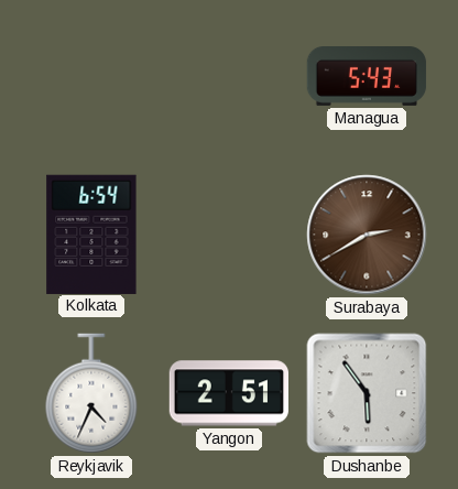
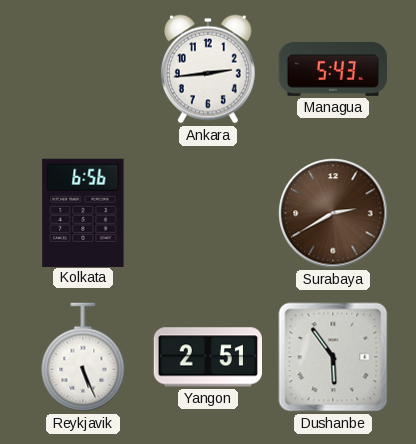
Ankara: none -> 2:44 (208, 69)
Kolkata: 6:54 -> 6:56 (83, 212)
Reykjavik: 4:34 -> 5:26 (83, 357)
